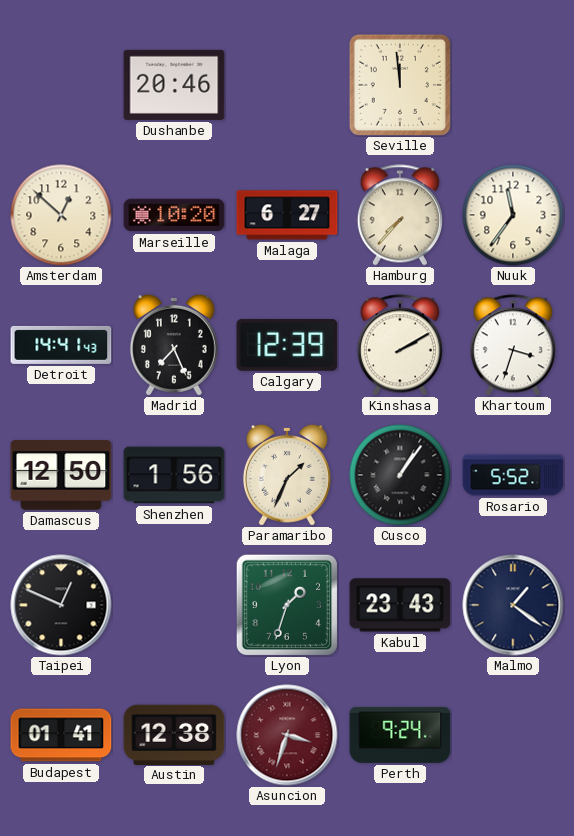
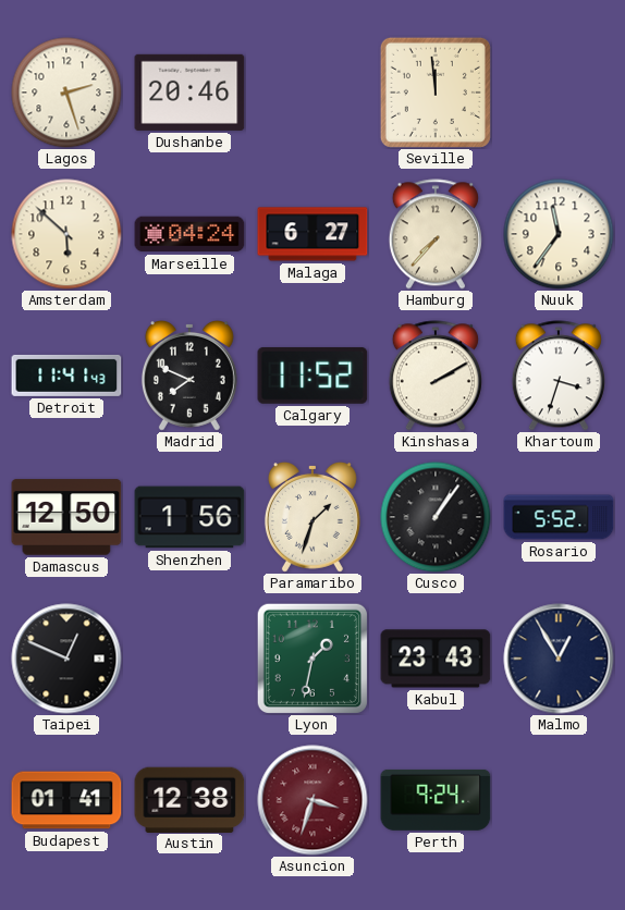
Lagos: none -> 2:27 (66, 93)
Amsterdam: 12:52 -> 5:52 (66, 234)
Marseille: 10:20 -> 04:24 (189, 234)
Detroit: 14:41 -> 11:41 (66, 376)
Madrid: 7:26 -> 7:49 (189, 376)
Calgary: 12:39 -> 11:52 (312, 376)
Paramaribo: 1:34 -> 1:33 (312, 517)
Lyon: 1:33 -> 1:32 (312, 659)
Malmo: 1:21 -> 12:55 (559, 659)
